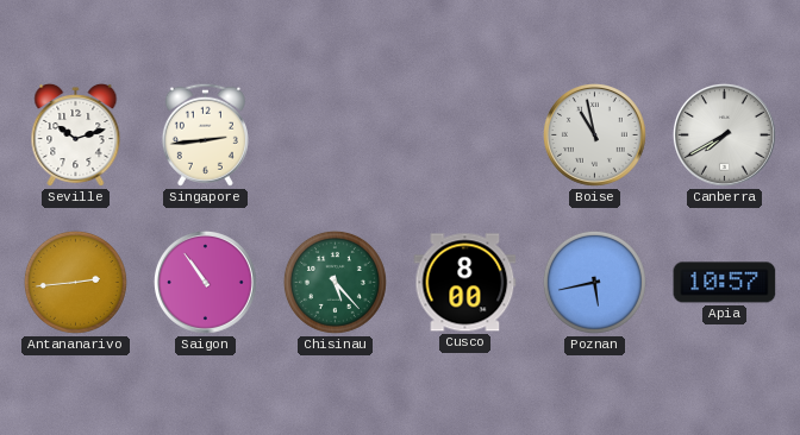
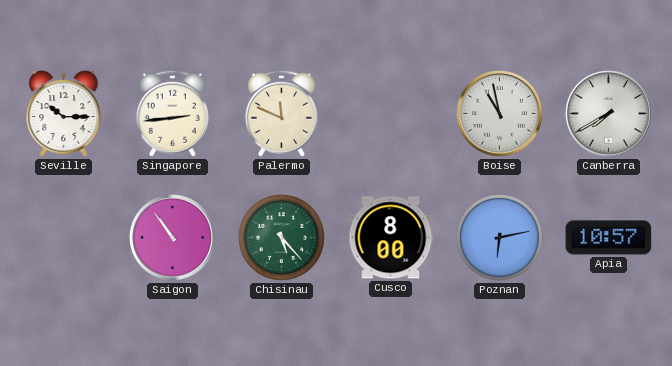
Seville: 10:12 -> 10:15 (64, 114)
Palermo: none -> 11:49 (281, 113)
Antananarivo: 2:44 -> none (75, 282)
Poznan: 5:43 -> 6:13 (499, 237)
